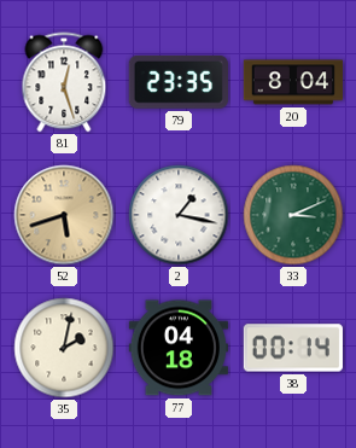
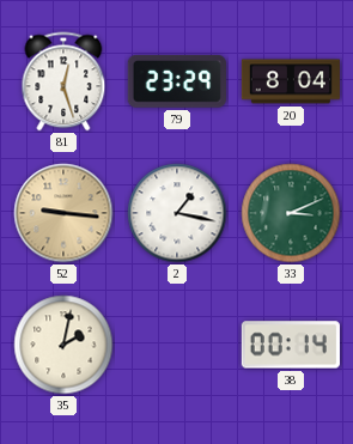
79: 23:35 -> 23:29 (177, 81)
52: 5:42 -> 9:16 (63, 213)
77: 04:18 -> none (179, 348)
